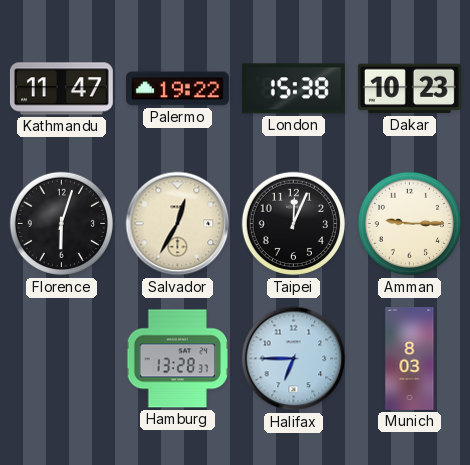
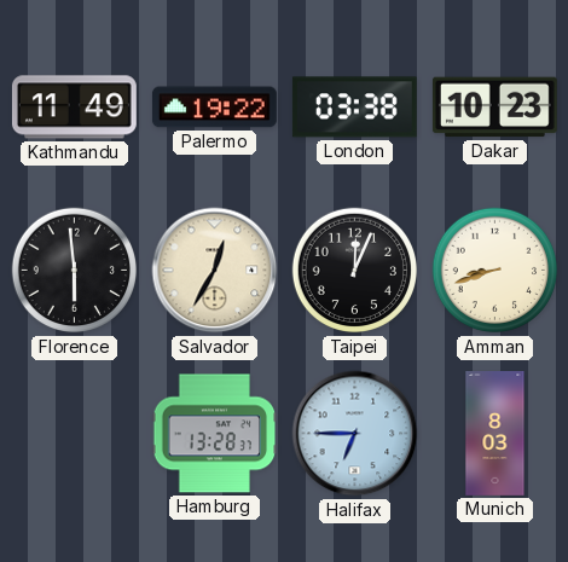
Kathmandu: 11:47 -> 11:49 (74, 108)
London: 15:38 -> 03:38 (354, 108)
Florence: 6:03 -> 5:59 (75, 271)
Amman: 9:15 -> 8:42 (495, 271)
